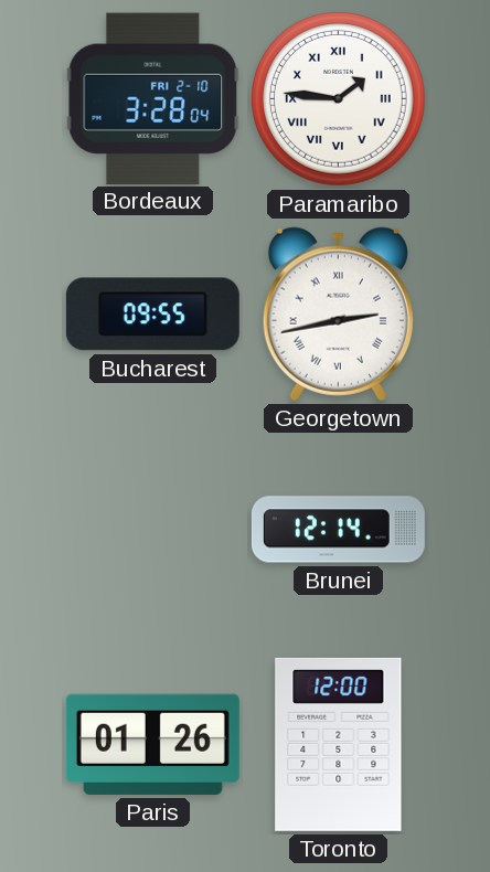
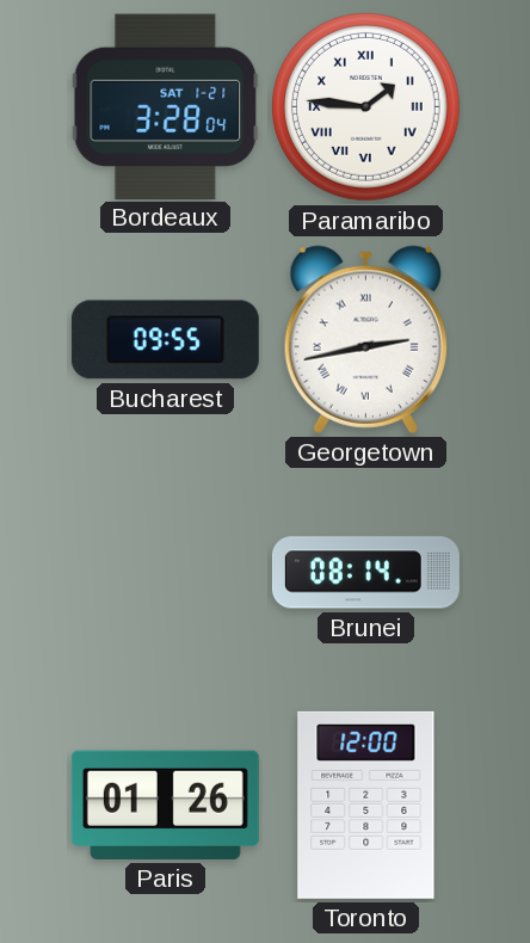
Bordeaux date: FRI 2-10 -> SAT 1-21 (166, 106)
Brunei: 12:14 -> 08:14 (365, 573)
